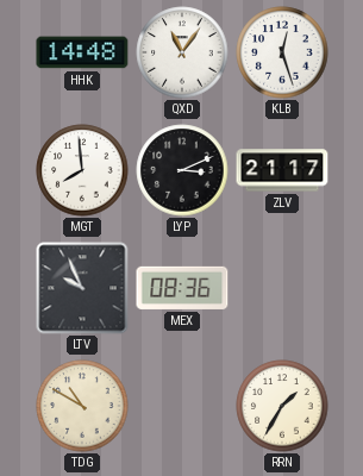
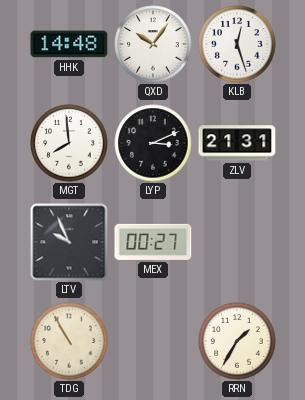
QXD: 11:06 -> 10:06 (153, 44)
ZLV: 21:17 -> 21:31 (237, 143)
MEX: 08:36 -> 00:27 (153, 242)
TDG: 10:50 -> 10:55 (69, 341)
